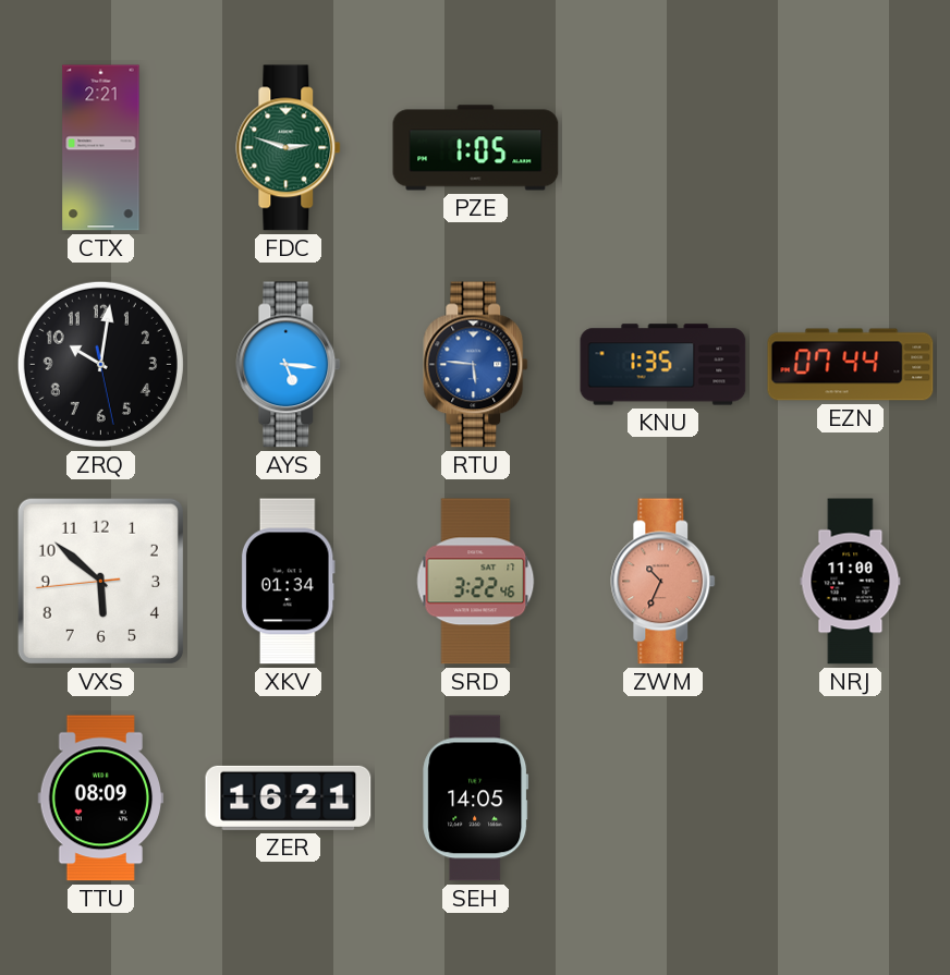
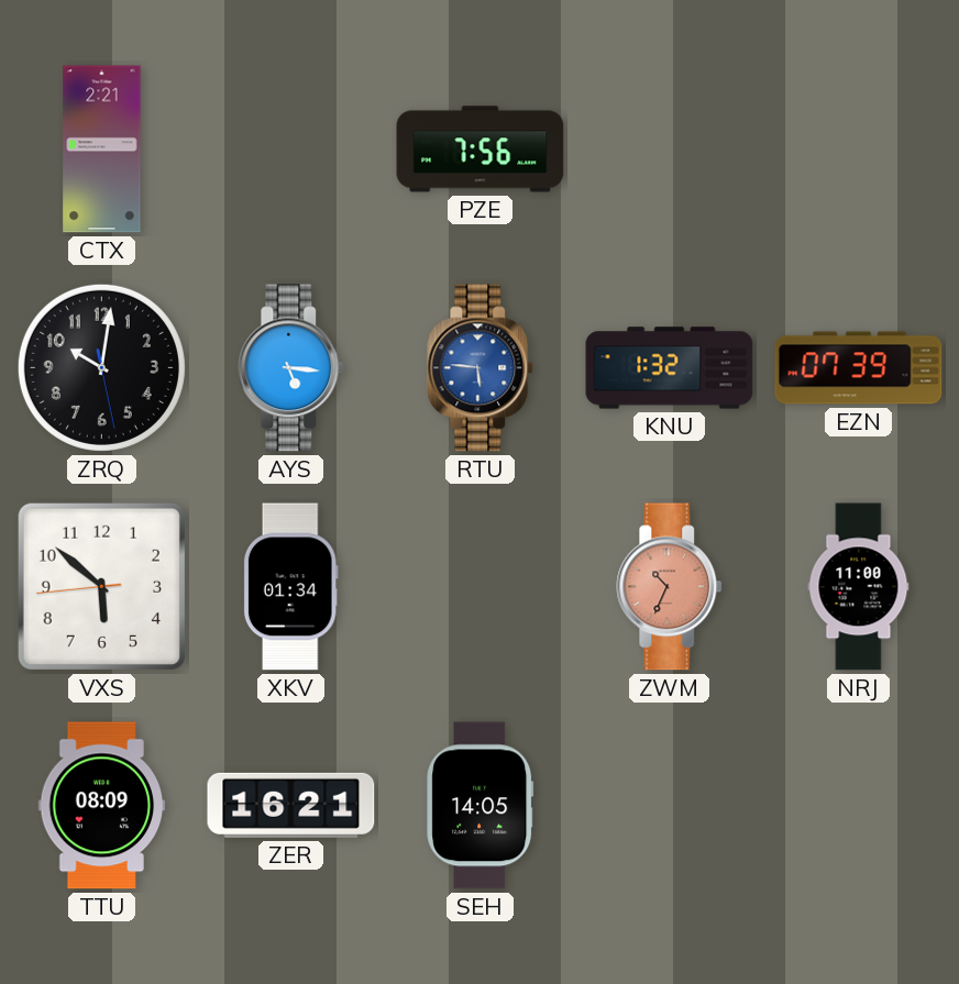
FDC: 2:48 -> none (289, 148)
PZE: 1:05 -> 7:56 (481, 150)
KNU: 1:35 -> 1:32 (670, 368)
EZN: 07:44 -> 07:39 (859, 368)
SRD: 3:22 -> none (476, 582)
